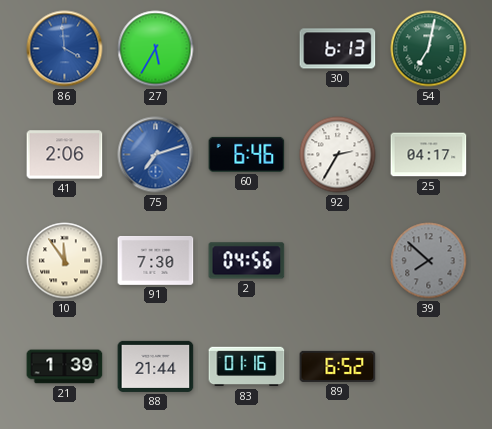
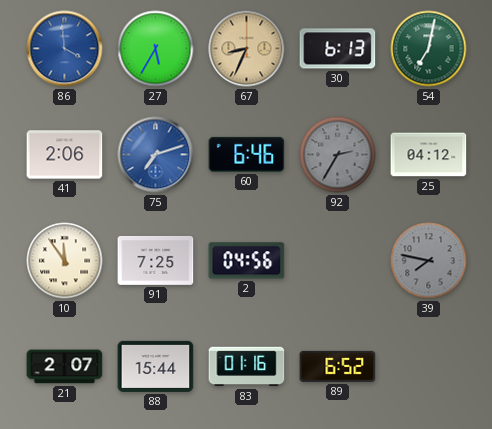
67: none -> 8:34 (247, 49)
92 dial: white -> grey (338, 155)
25: 04:17 -> 04:12 (429, 155)
91: 7:30 -> 7:25 (156, 260)
39: 7:52 -> 7:47 (429, 261)
21: 1:39 -> 2:07 (65, 367)
88: 21:44 -> 15:44 (156, 366)
